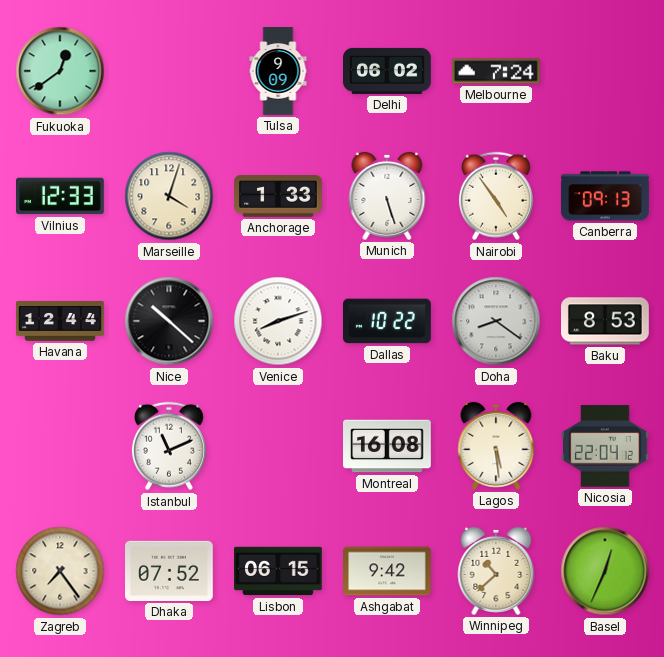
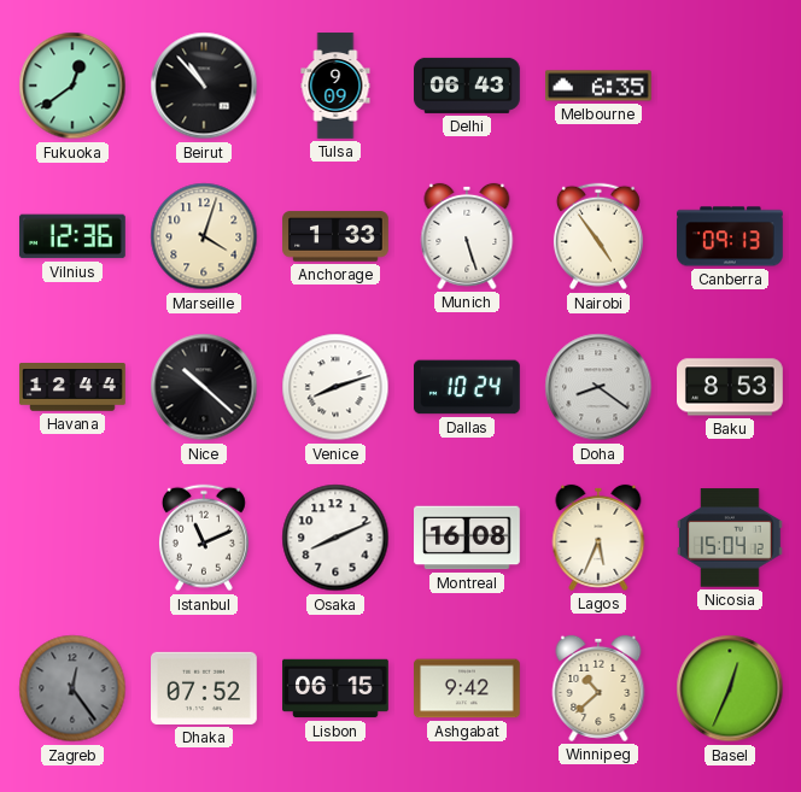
Beirut: none -> 10:53 (204, 86)
Delhi: 06:02 -> 06:43 (468, 86)
Melbourne: 7:24 -> 6:35 (600, 86)
Vilnius: 12:33 -> 12:36 (74, 236)
Dallas: 10:22 -> 10:24 (468, 387)
Osaka: none -> 8:11 (335, 538)
Lagos: 5:29 -> 5:34 (598, 538)
Nicosia: 22:04 -> 15:04 (730, 538)
Zagreb: 7:24 -> 12:24 (72, 688)
Zagreb dial: cream -> grey (72, 688)
